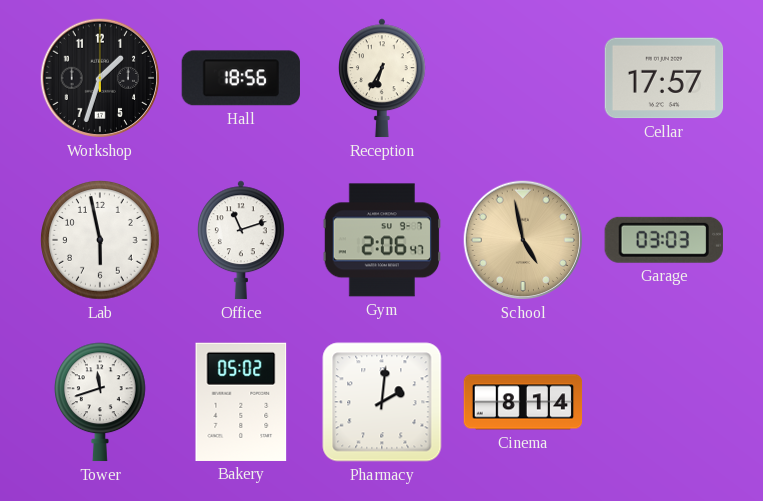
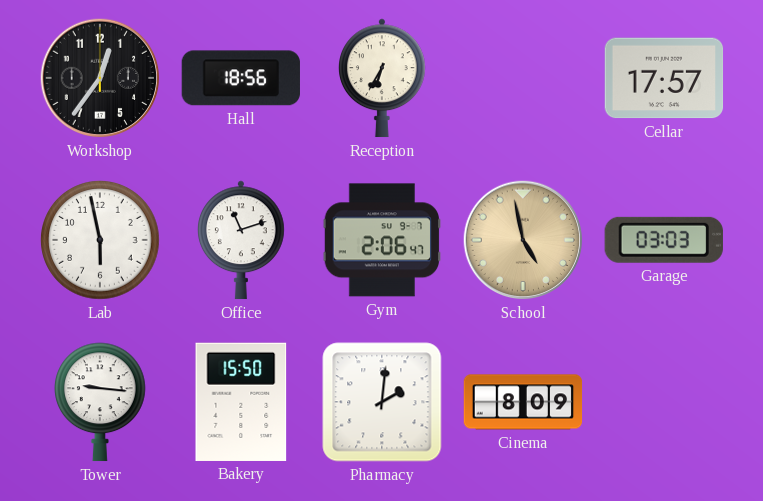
Workshop: 1:33 -> 12:36 (100, 78)
Tower: 11:42 -> 9:16 (101, 402)
Bakery: 05:02 -> 15:50 (241, 402)
Cinema: 8:14 -> 8:09 (523, 402)
